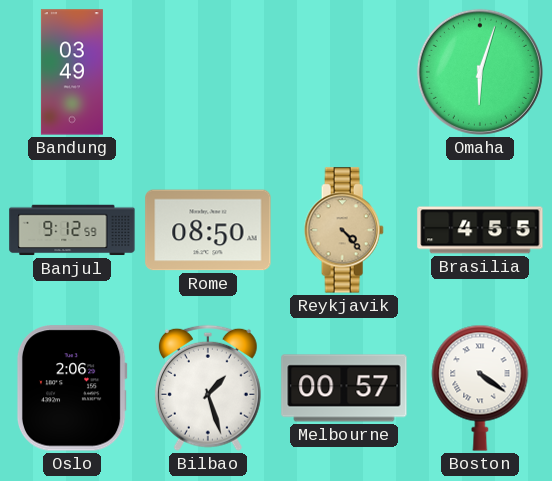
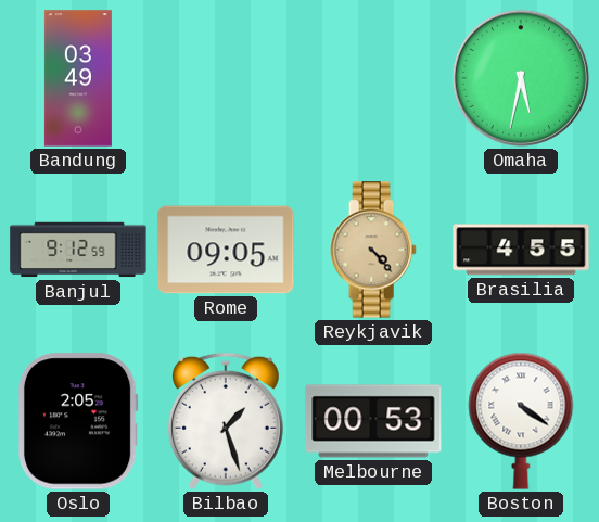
Omaha: 6:03 -> 5:32 (521, 78)
Rome: 08:50 -> 09:05 (226, 250)
Oslo: 2:06 -> 2:05 (78, 421)
Melbourne: 00:57 -> 00:53 (373, 421)
